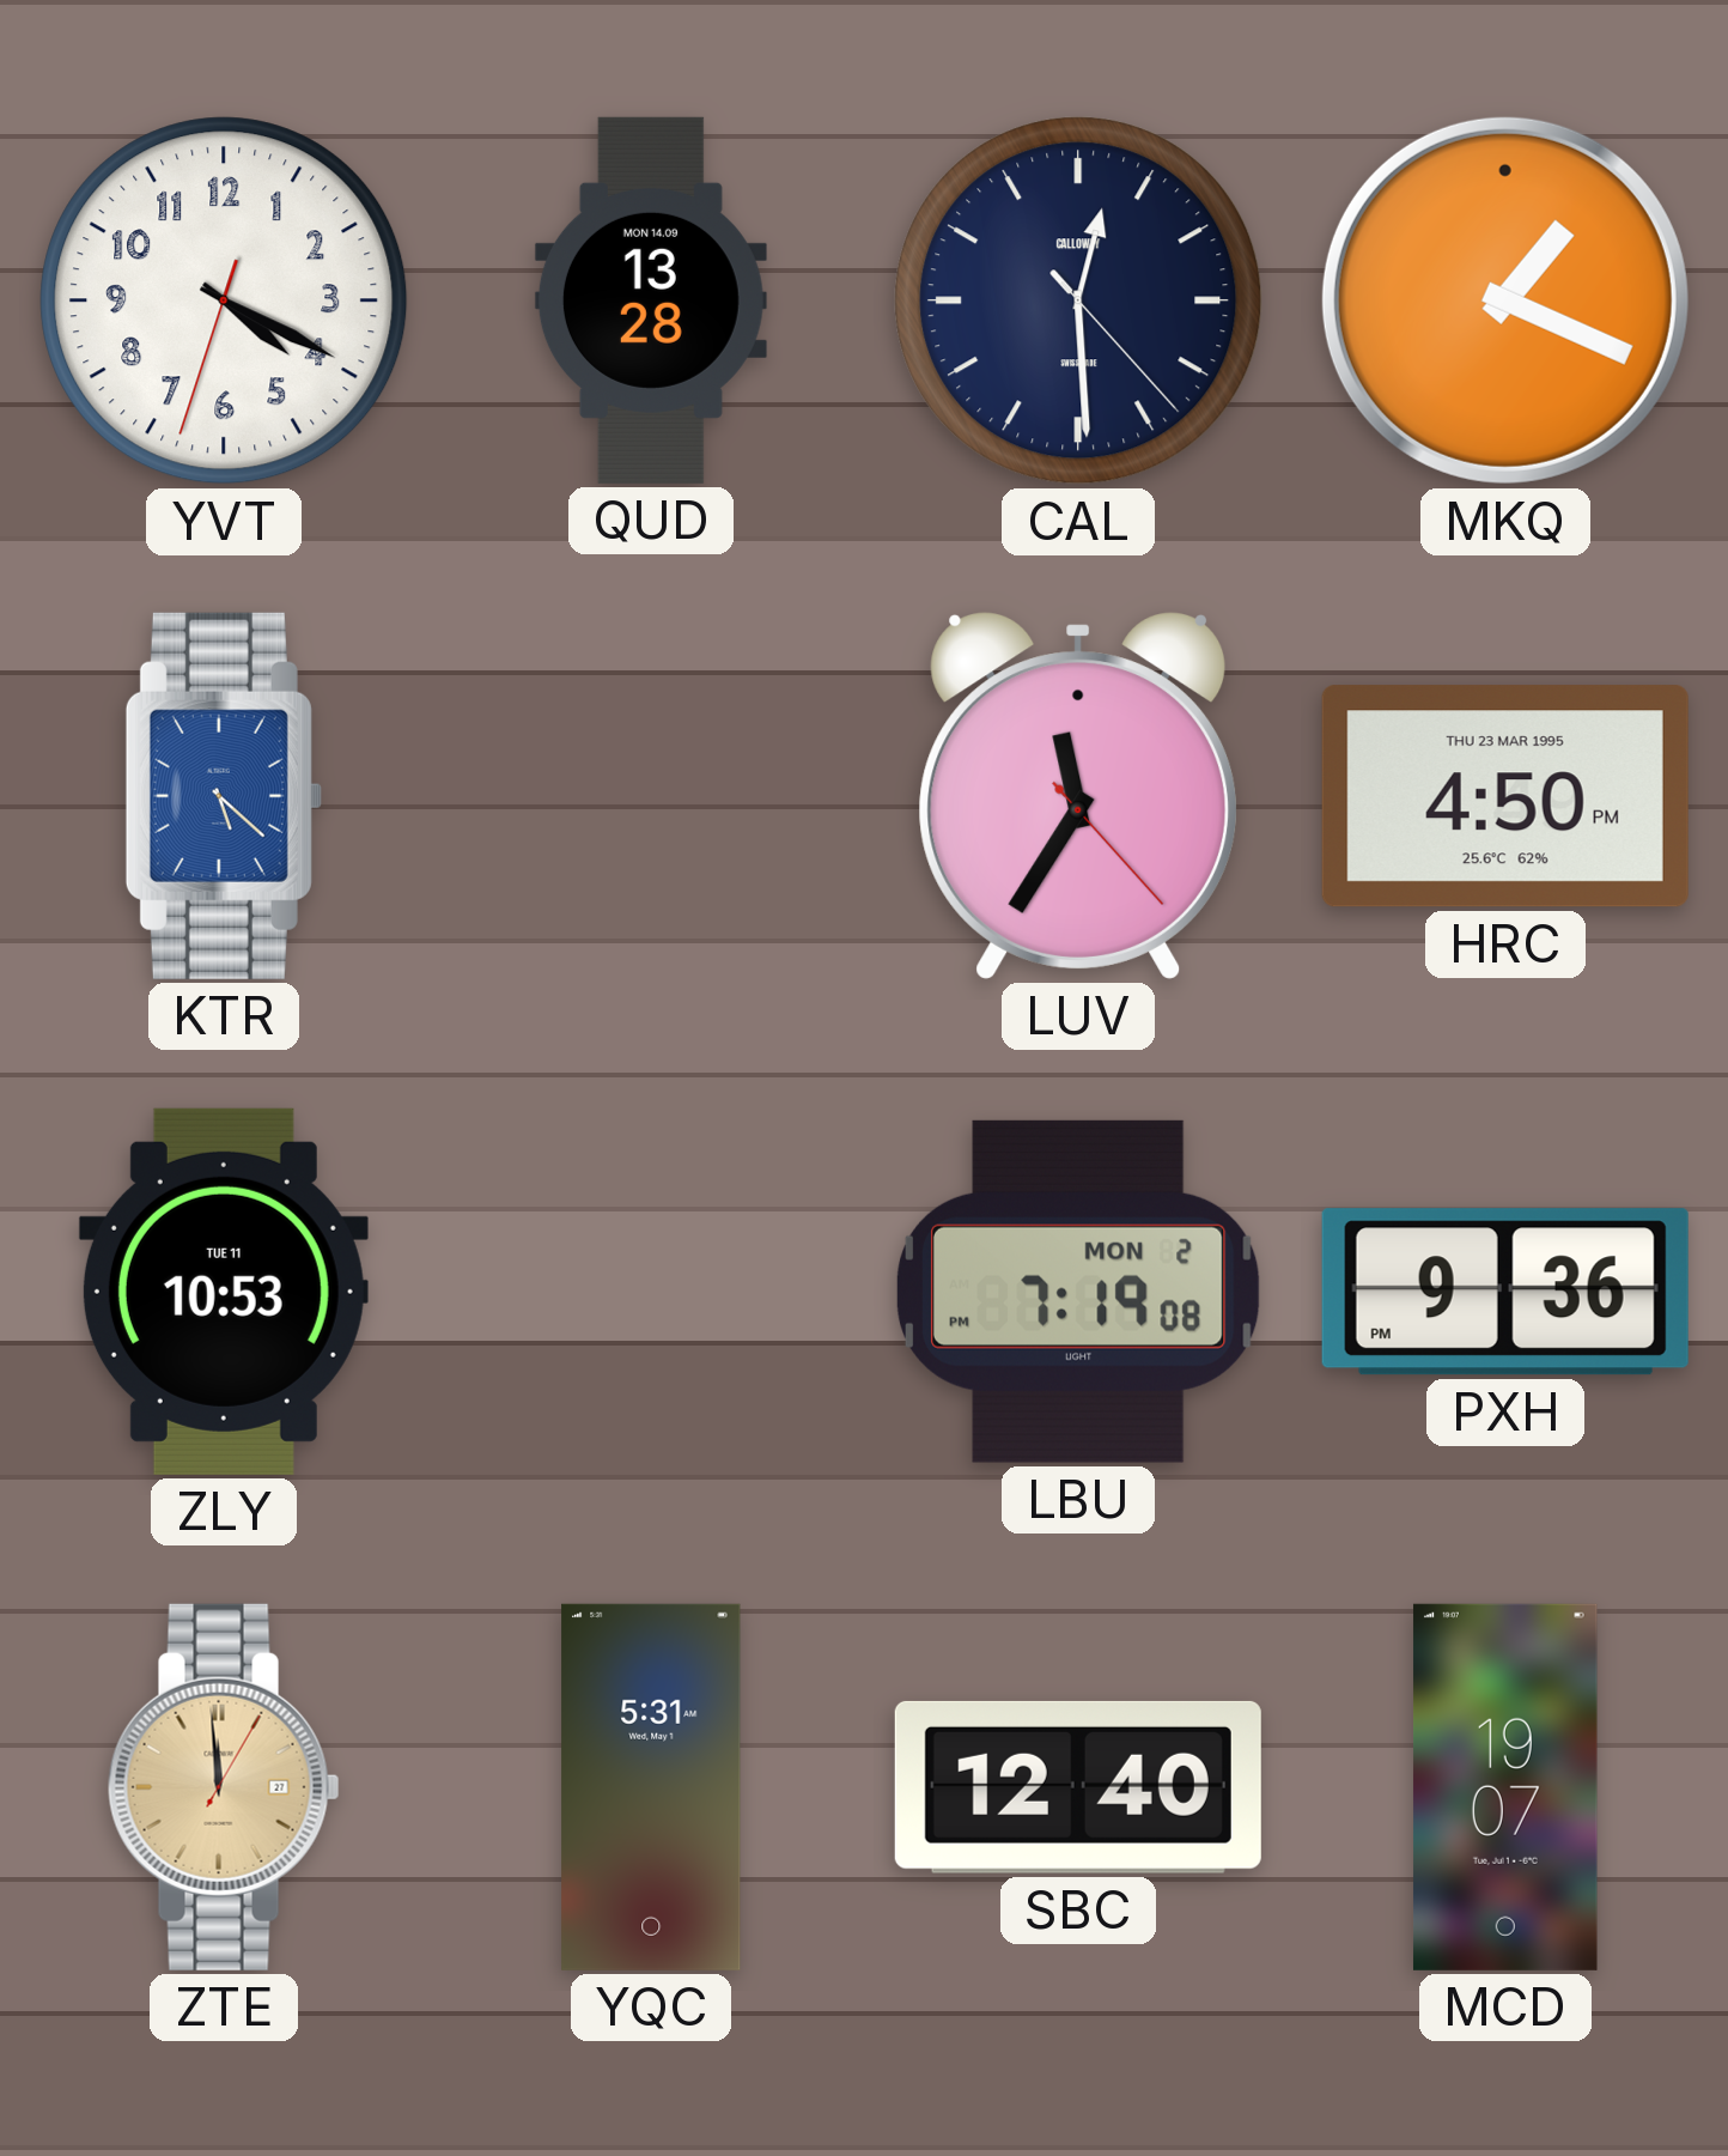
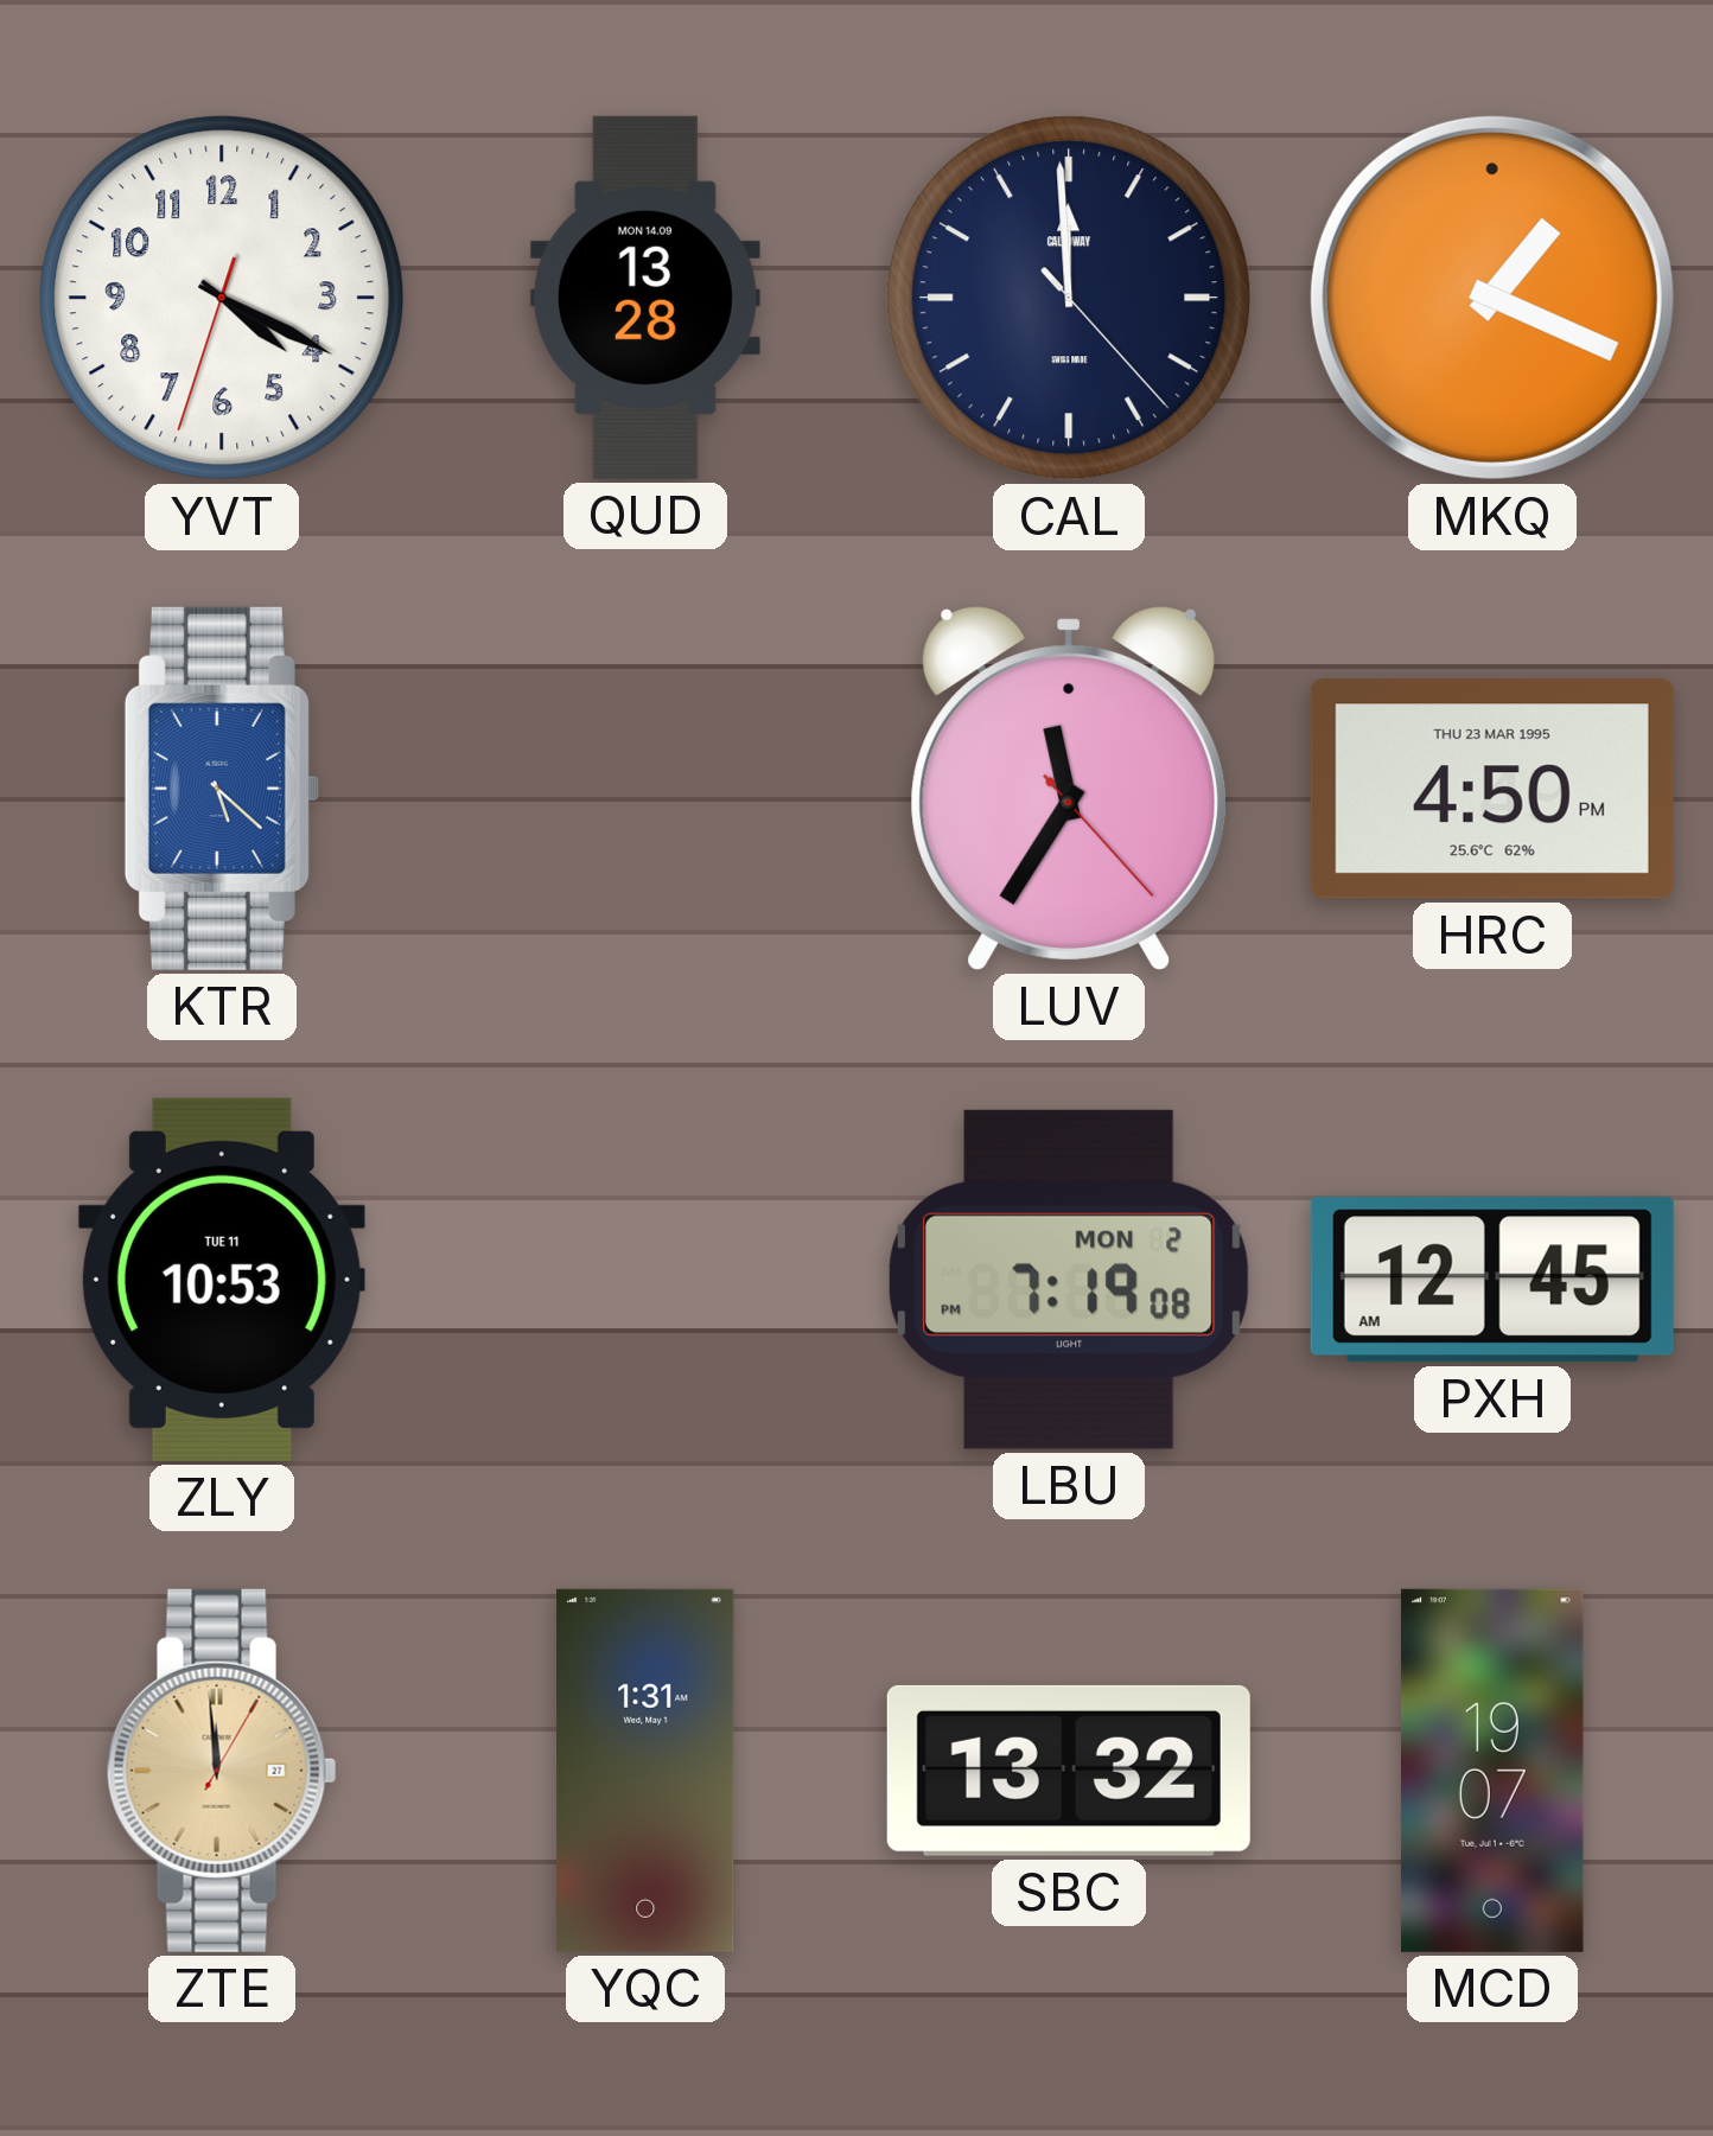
CAL: 12:29 -> 11:59 (1069, 298)
PXH: 9:36 -> 12:45 (1492, 1280)
YQC: 5:31 -> 1:31 (645, 1771)
SBC: 12:40 -> 13:32 (1069, 1771)
